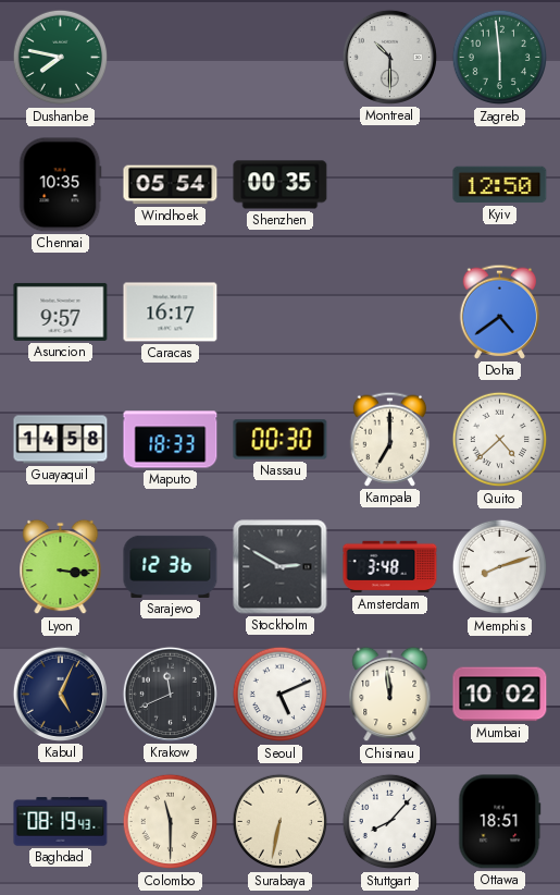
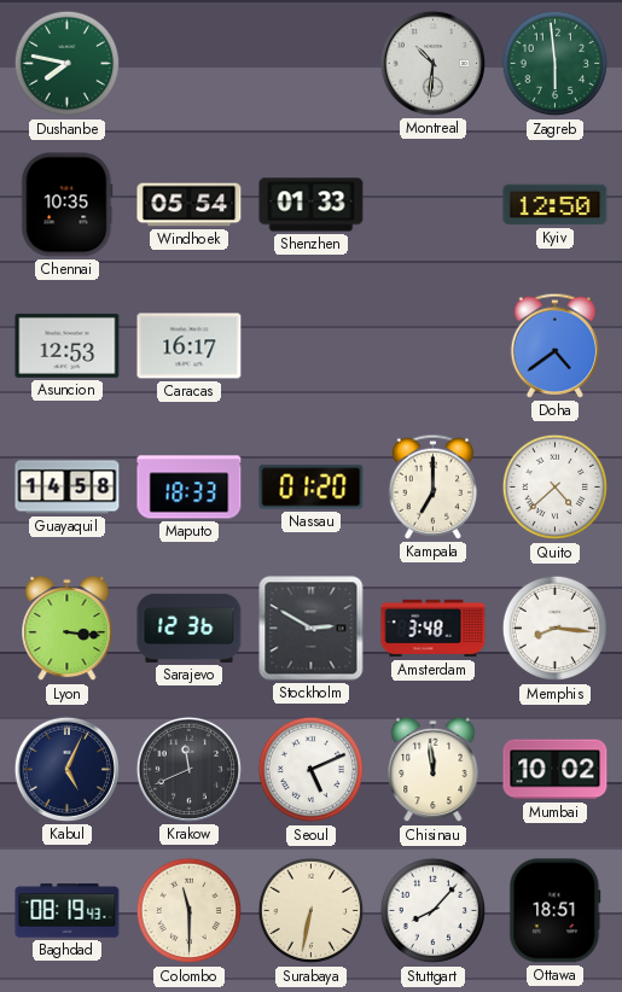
Montreal: 10:30 -> 10:31 (432, 63)
Shenzhen: 00:35 -> 01:33 (312, 205)
Asuncion: 9:57 -> 12:53 (68, 345)
Nassau: 00:30 -> 01:20 (312, 488)
Memphis: 8:12 -> 8:16 (556, 629)
